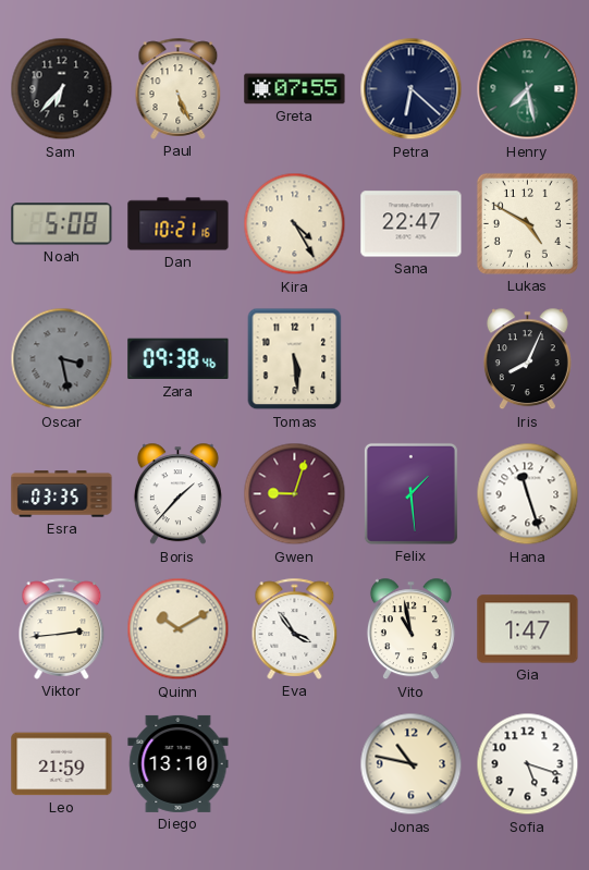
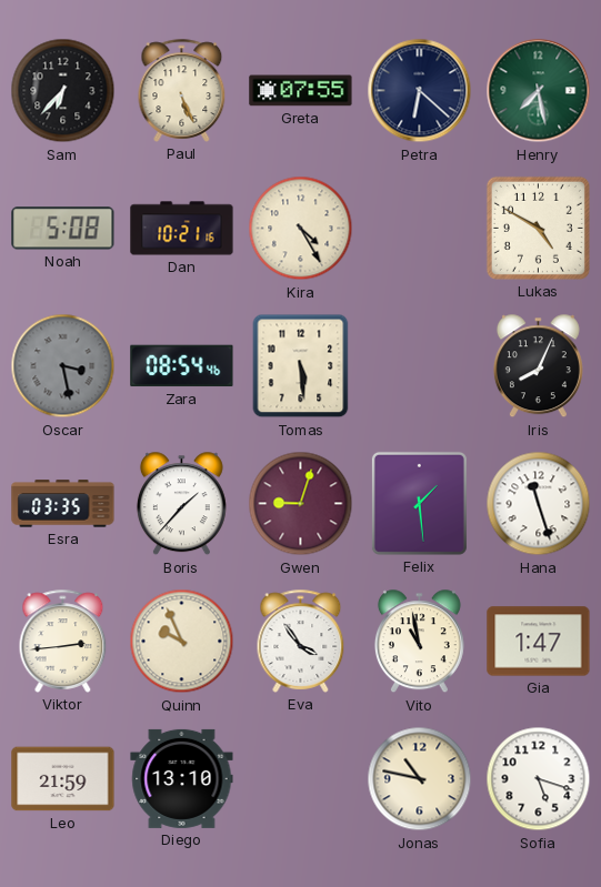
Sana: 22:47 -> none (412, 224)
Zara: 09:38 -> 08:54 (182, 366)
Quinn: 10:10 -> 9:56 (182, 642)
